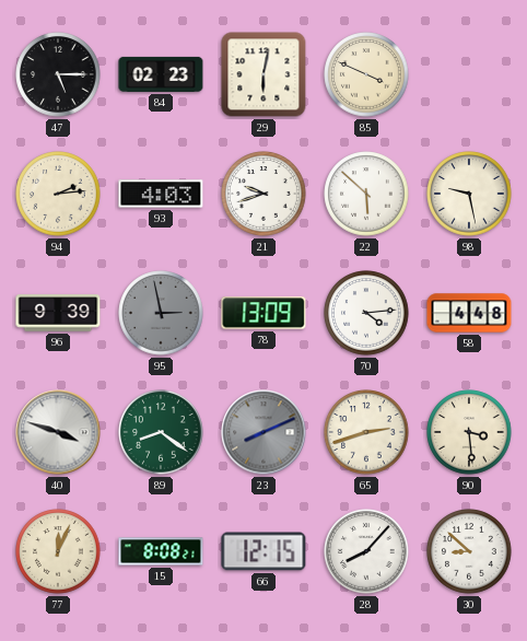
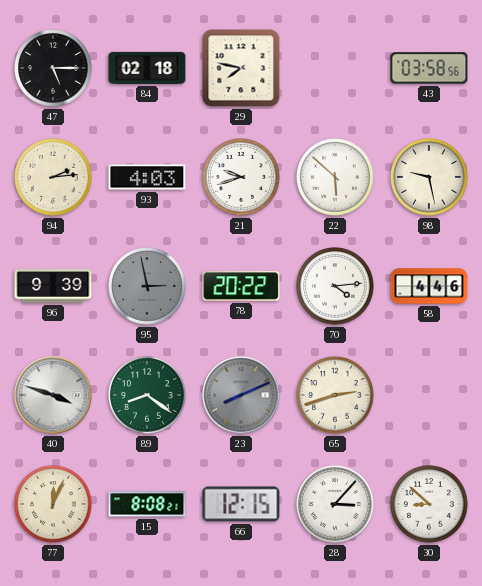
84: 02:23 -> 02:18 (147, 68)
29: 6:02 -> 7:47 (241, 68)
85: 3:49 -> none (366, 74)
43: none -> 03:58 (429, 68)
78: 13:09 -> 20:22 (241, 286)
58: 4:48 -> 4:46 (429, 286)
90: 3:29 -> none (469, 432)
28: 8:07 -> 3:07 (335, 504)
